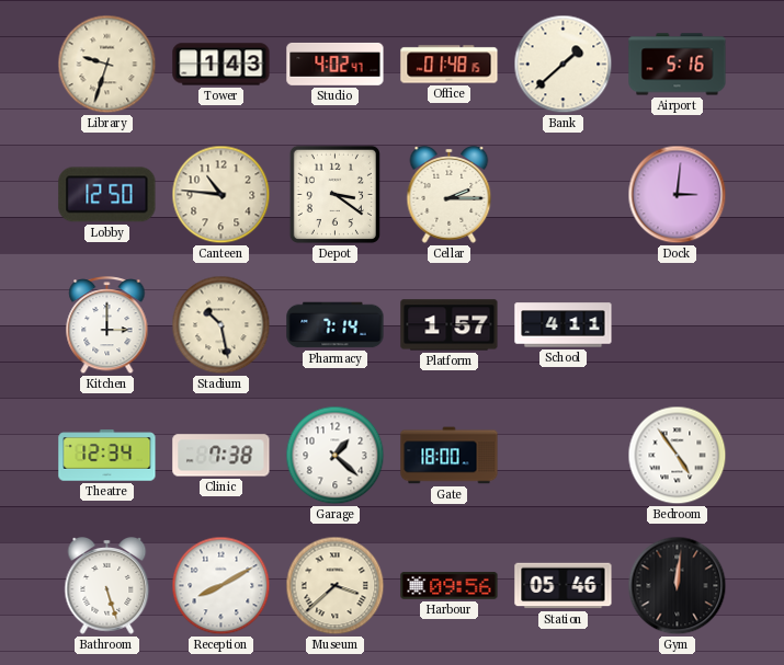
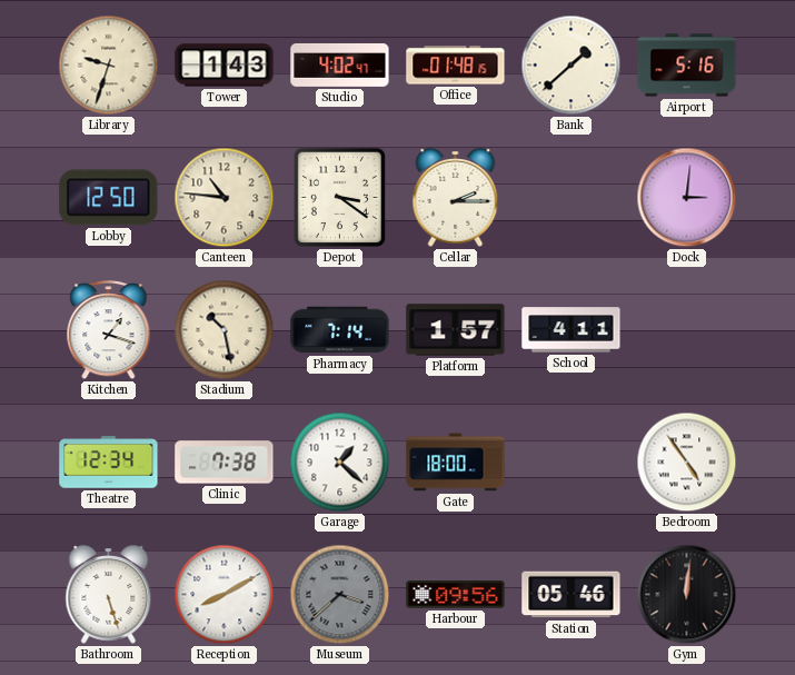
Kitchen: 3:00 -> 1:18 (109, 330)
Museum dial: cream -> grey (340, 595)
